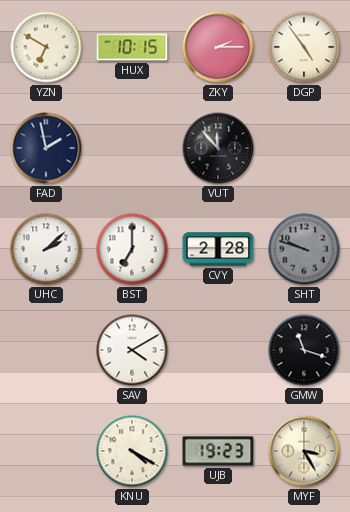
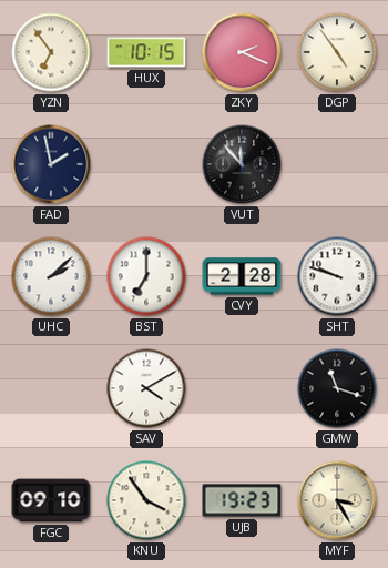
YZN: 6:50 -> 6:54 (51, 52)
ZKY: 2:15 -> 2:19 (242, 52)
SHT dial: grey -> white (337, 276)
FGC: none -> 09:10 (51, 500)
KNU: 4:20 -> 3:54 (146, 500)
